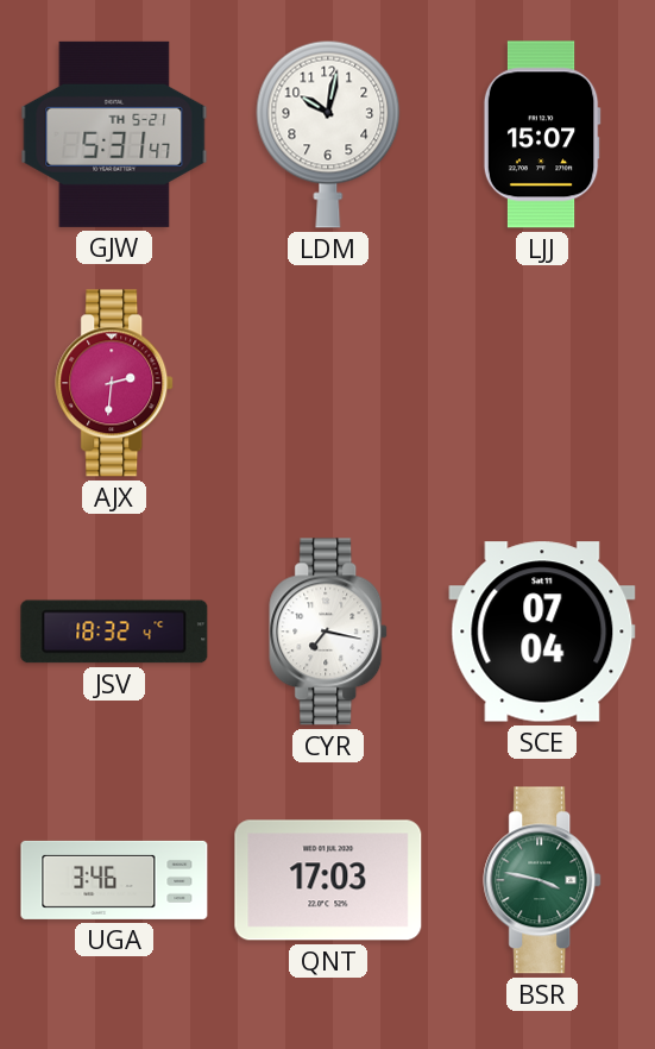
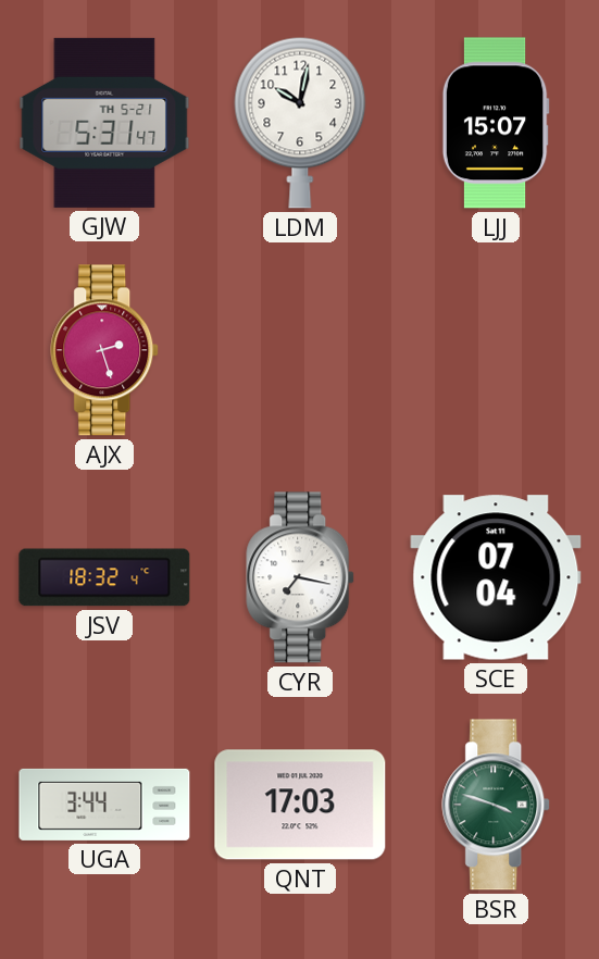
AJX: 2:31 -> 2:27 (105, 350)
UGA: 3:46 -> 3:44 (104, 805)
BSR: 3:47 -> 3:48 (497, 805)
